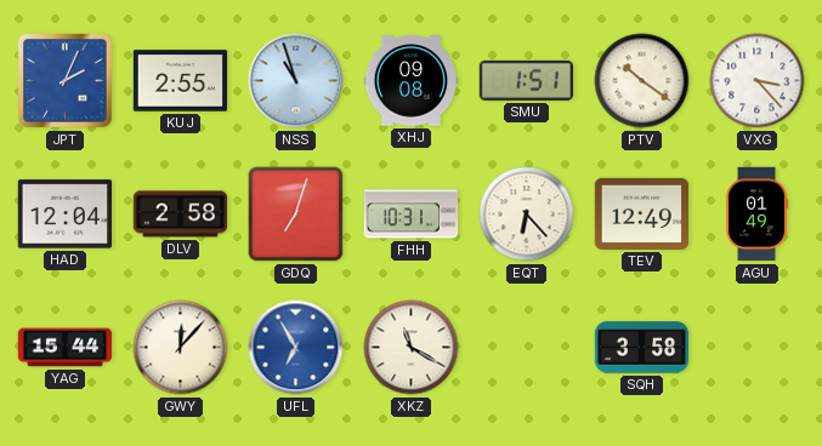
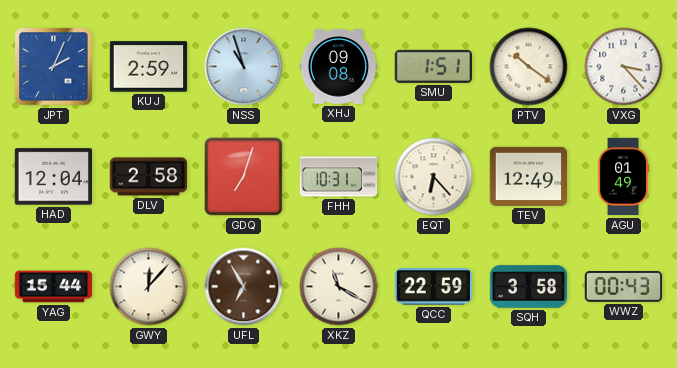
KUJ: 2:55 -> 2:59 (149, 67)
UFL dial: blue -> brown (244, 287)
QCC: none -> 22:59 (434, 287)
WWZ: none -> 00:43 (624, 287)
